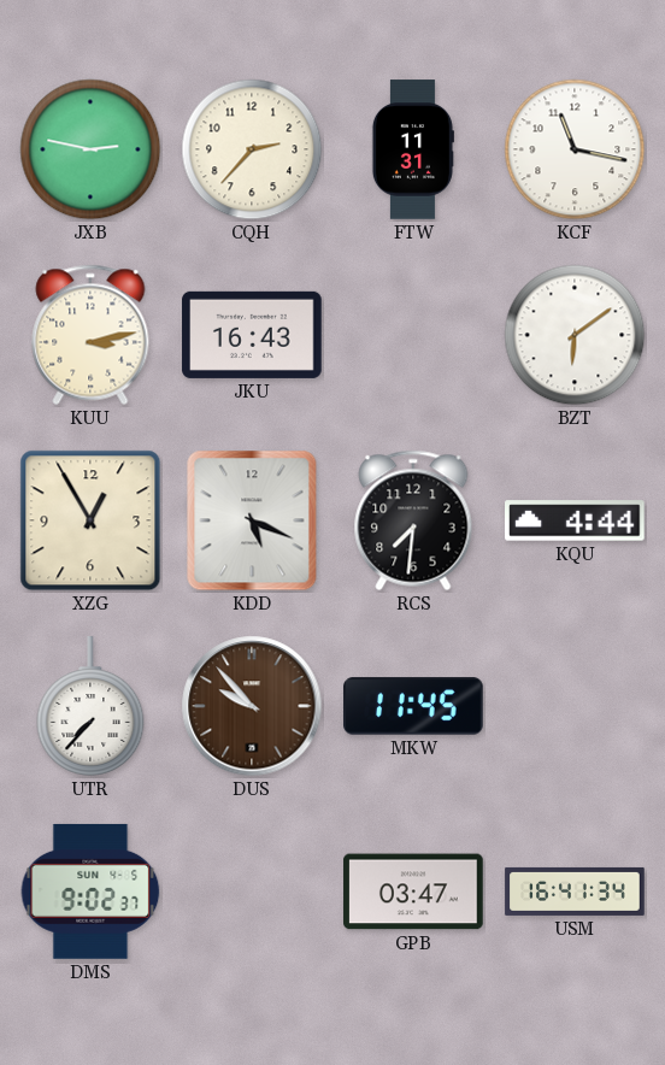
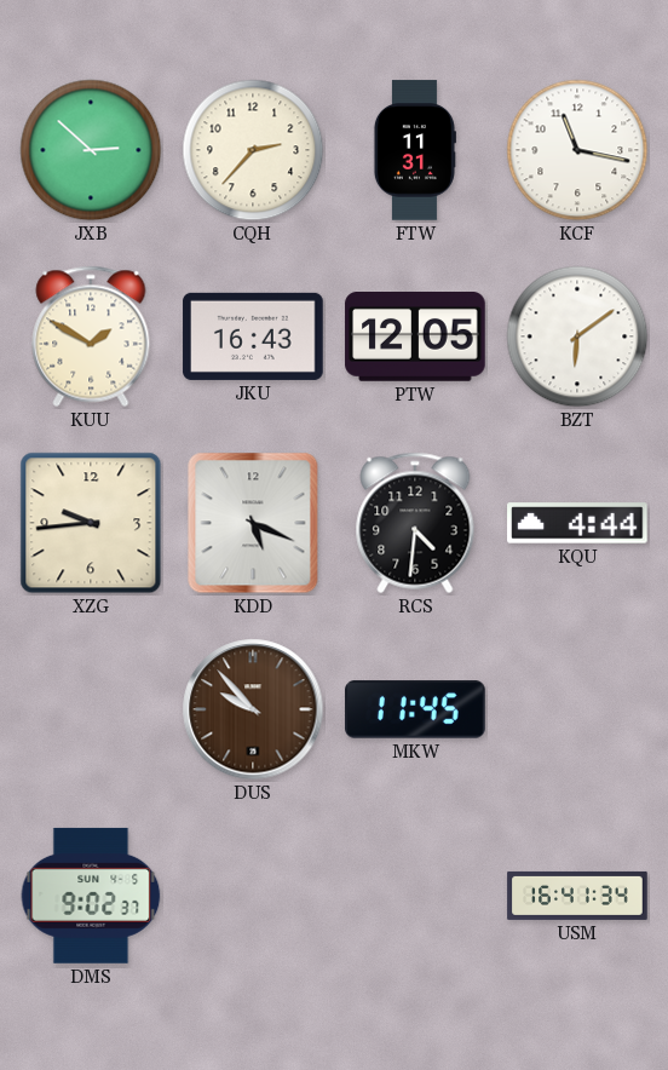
JXB: 2:47 -> 2:52 (91, 150)
KUU: 3:13 -> 1:50 (91, 336)
PTW: none -> 12:05 (415, 338)
XZG: 12:55 -> 9:44 (91, 523)
RCS: 7:31 -> 4:31 (415, 523)
UTR: 7:37 -> none (90, 706)
GPB: 03:47 -> none (413, 892)
